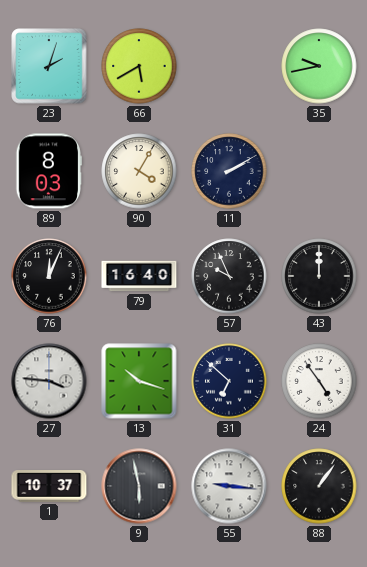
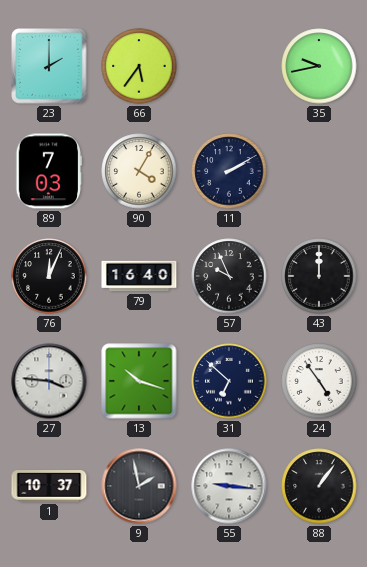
23: 2:03 -> 2:00 (49, 66)
66: 5:40 -> 5:36 (139, 66)
89: 8:03 -> 7:03 (48, 171)
9: 5:58 -> 1:58 (139, 486)
